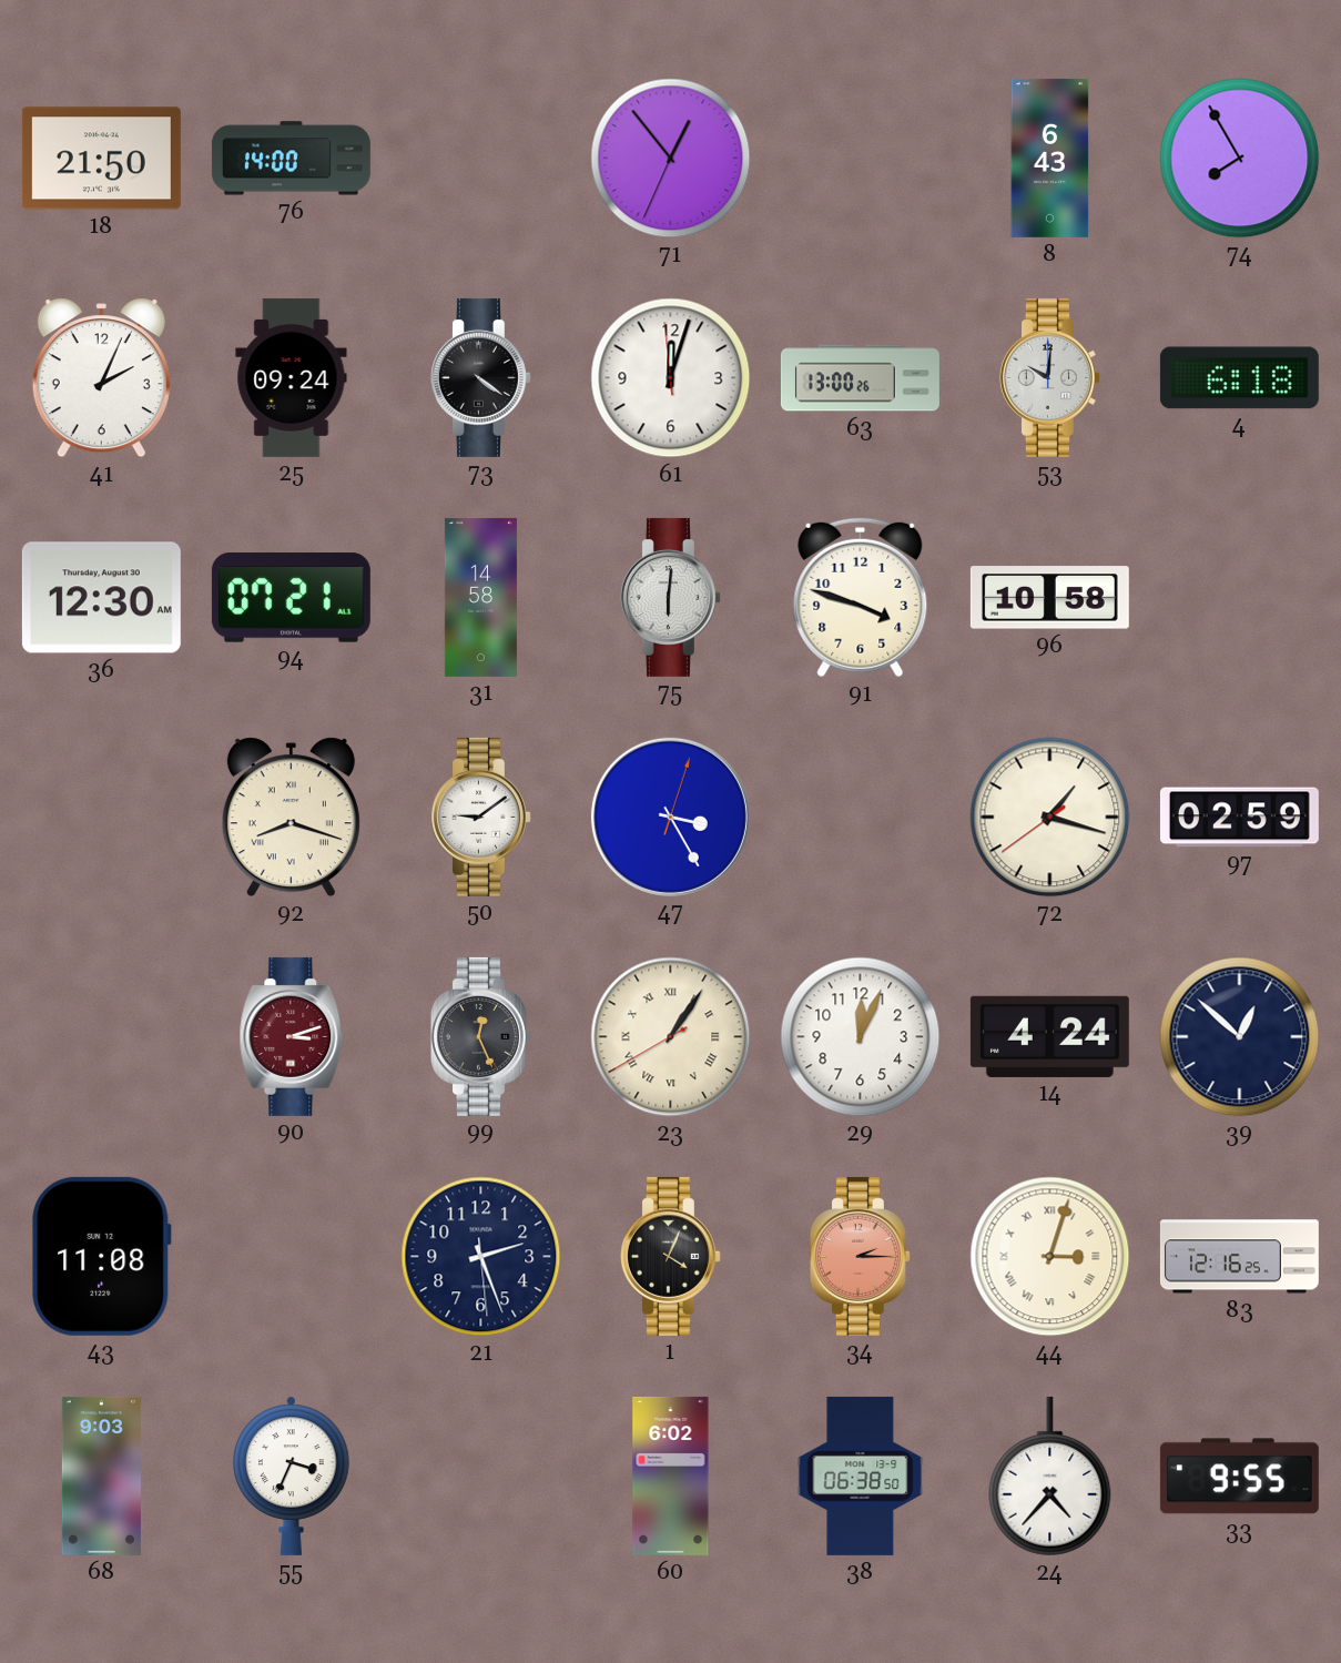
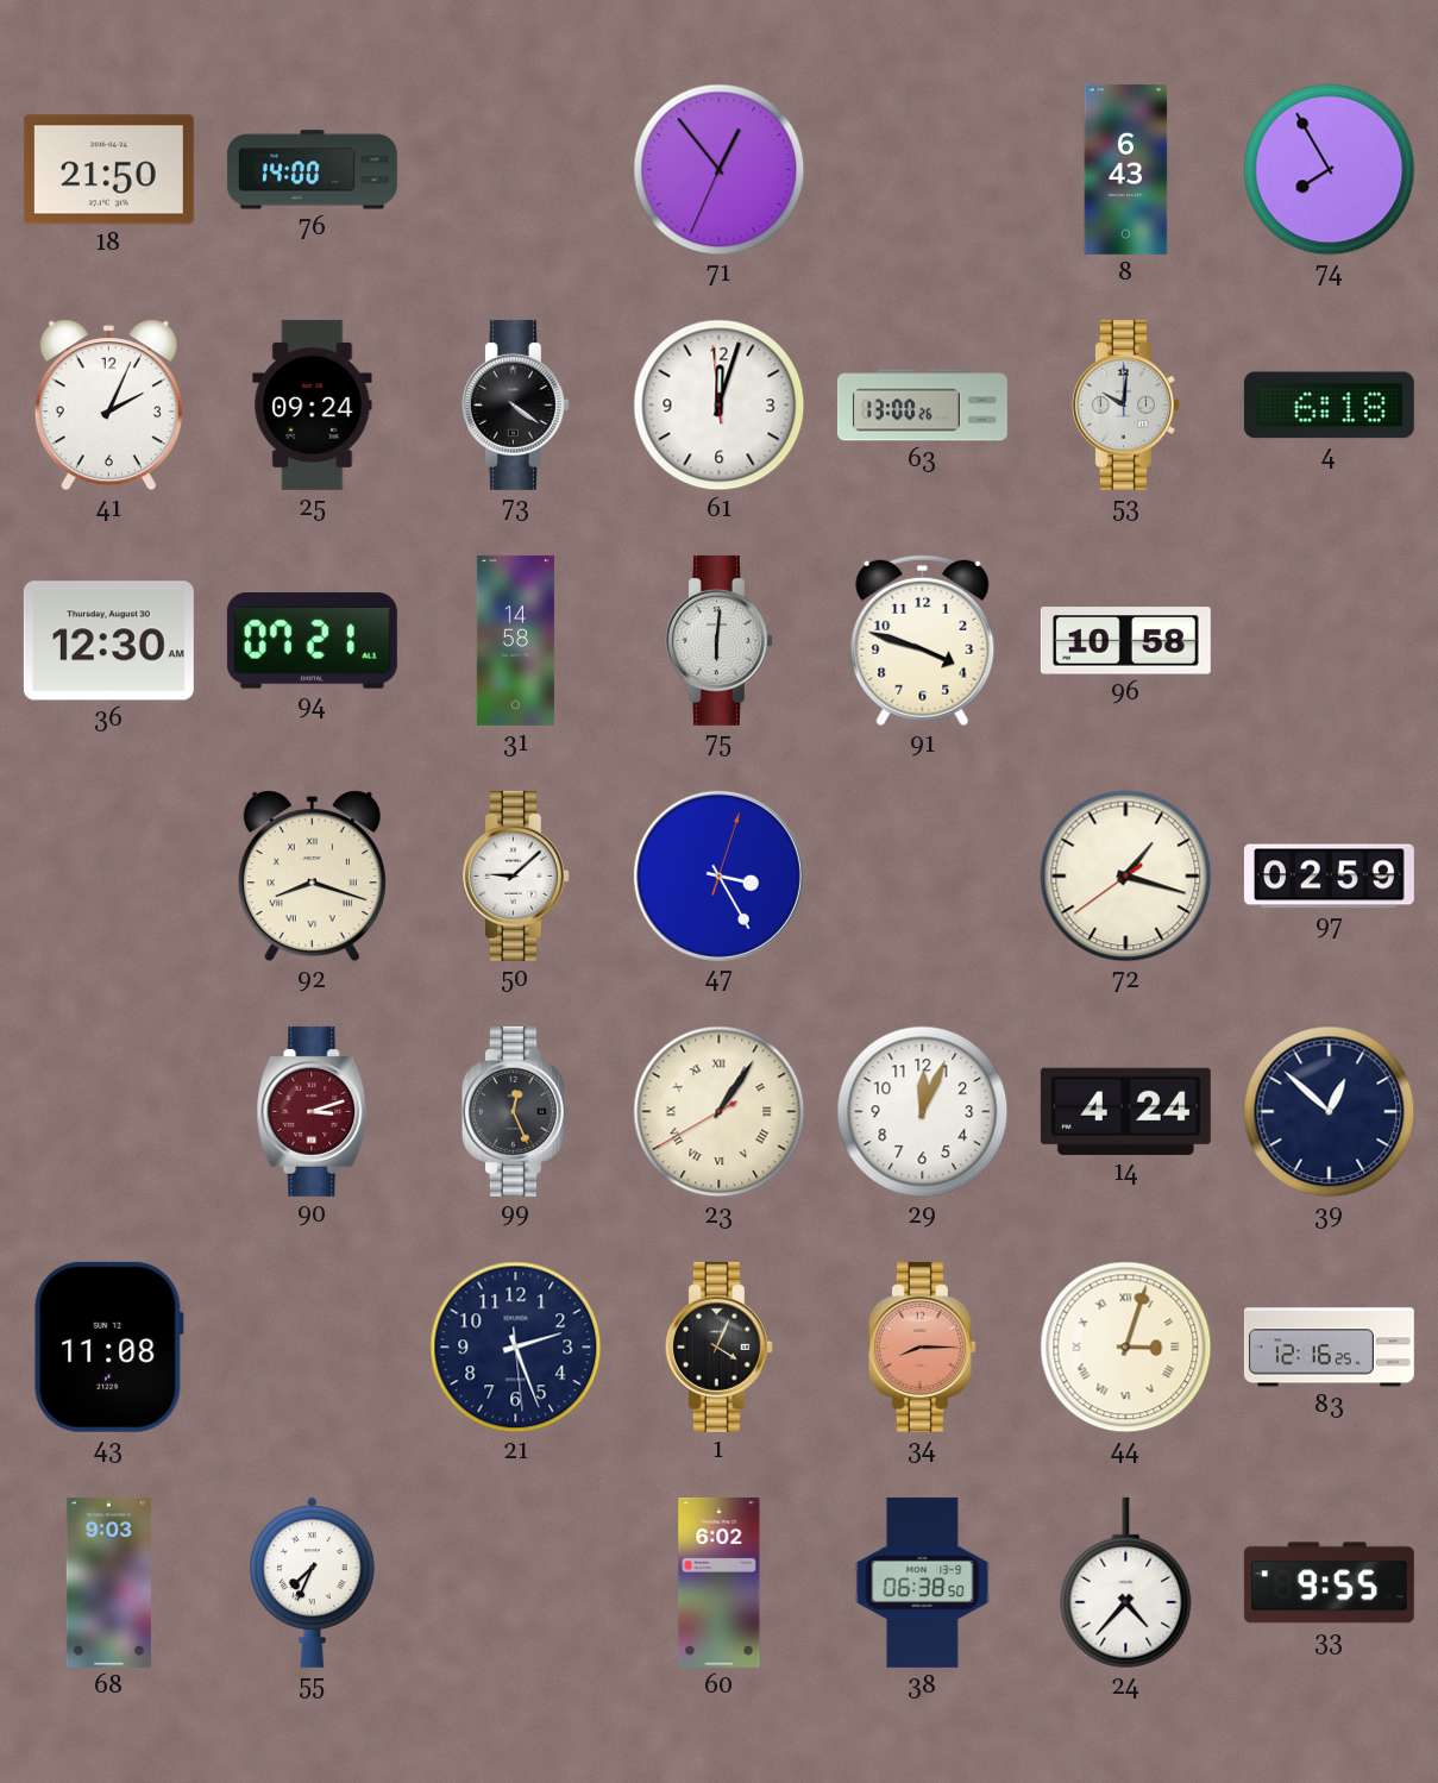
50: 9:09 -> 9:08 (515, 875)
34: 2:15 -> 8:15 (922, 1346)
55: 3:34 -> 7:34 (313, 1582)
